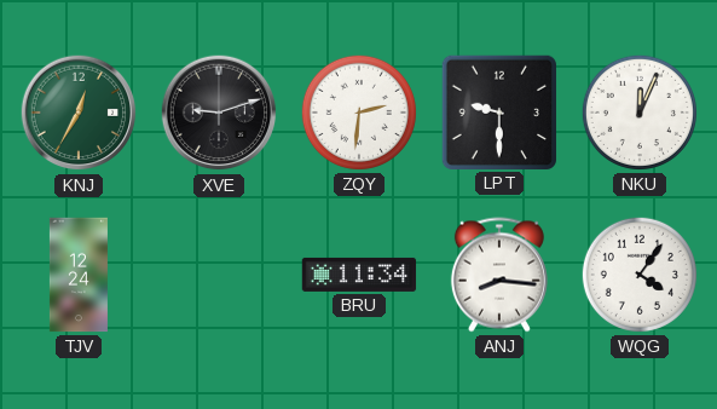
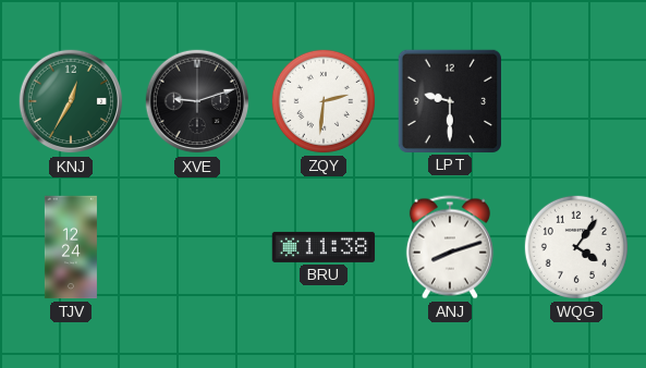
NKU: 12:04 -> none (640, 113)
BRU: 11:34 -> 11:38 (324, 247)
ANJ: 8:16 -> 8:12 (450, 247)
